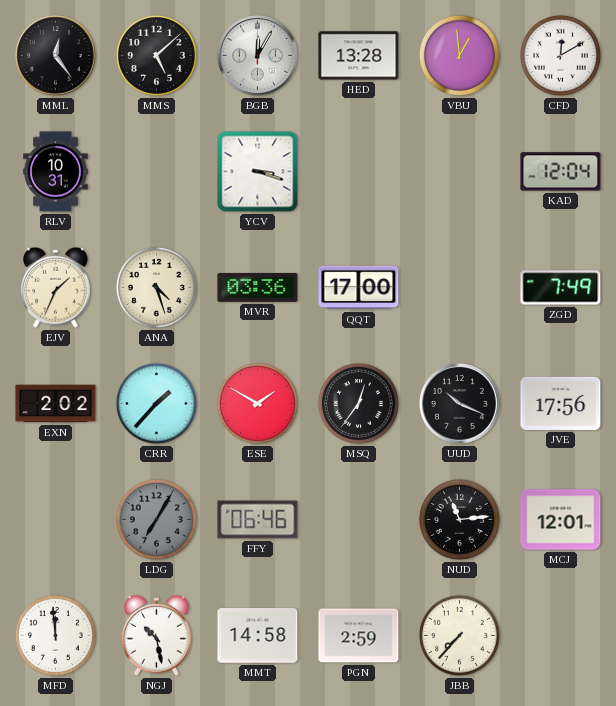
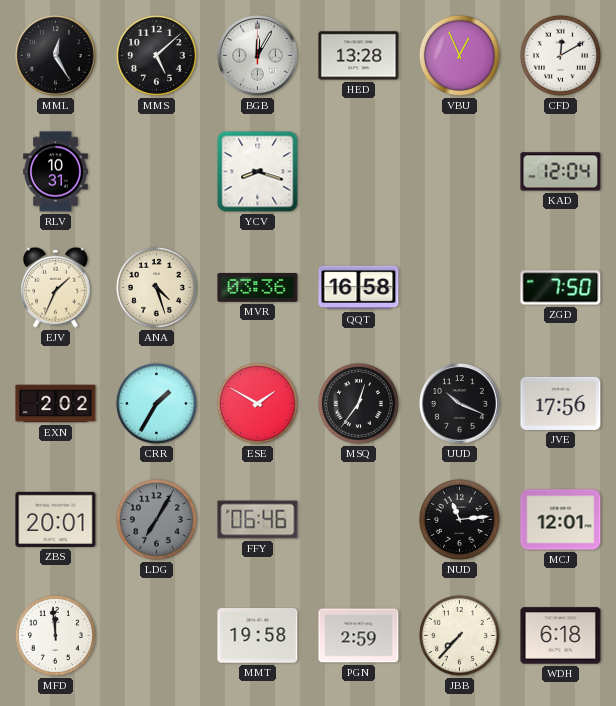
MML: 12:24 -> 12:25 (56, 56)
VBU: 12:59 -> 12:56 (459, 55)
YCV: 3:18 -> 8:18 (258, 172)
QQT: 17:00 -> 16:58 (359, 288)
ZGD: 7:49 -> 7:50 (561, 288)
CRR: 1:37 -> 1:35 (156, 403)
ZBS: none -> 20:01 (56, 519)
NGJ: 10:28 -> none (157, 635)
MMT: 14:58 -> 19:58 (258, 636)
WDH: none -> 6:18 (561, 636)
